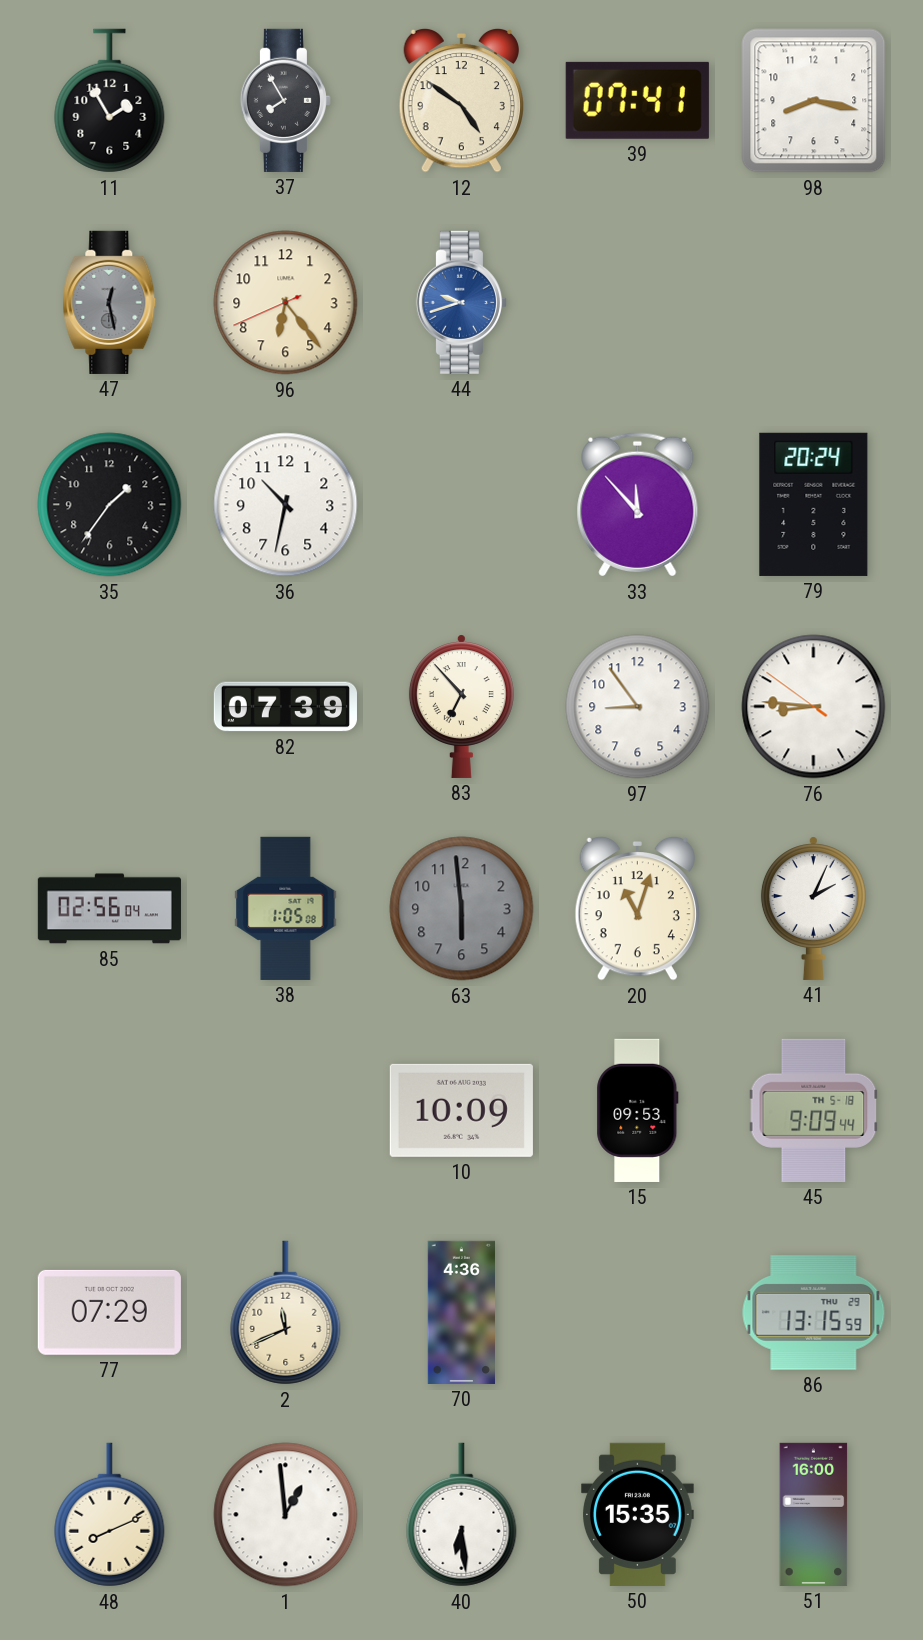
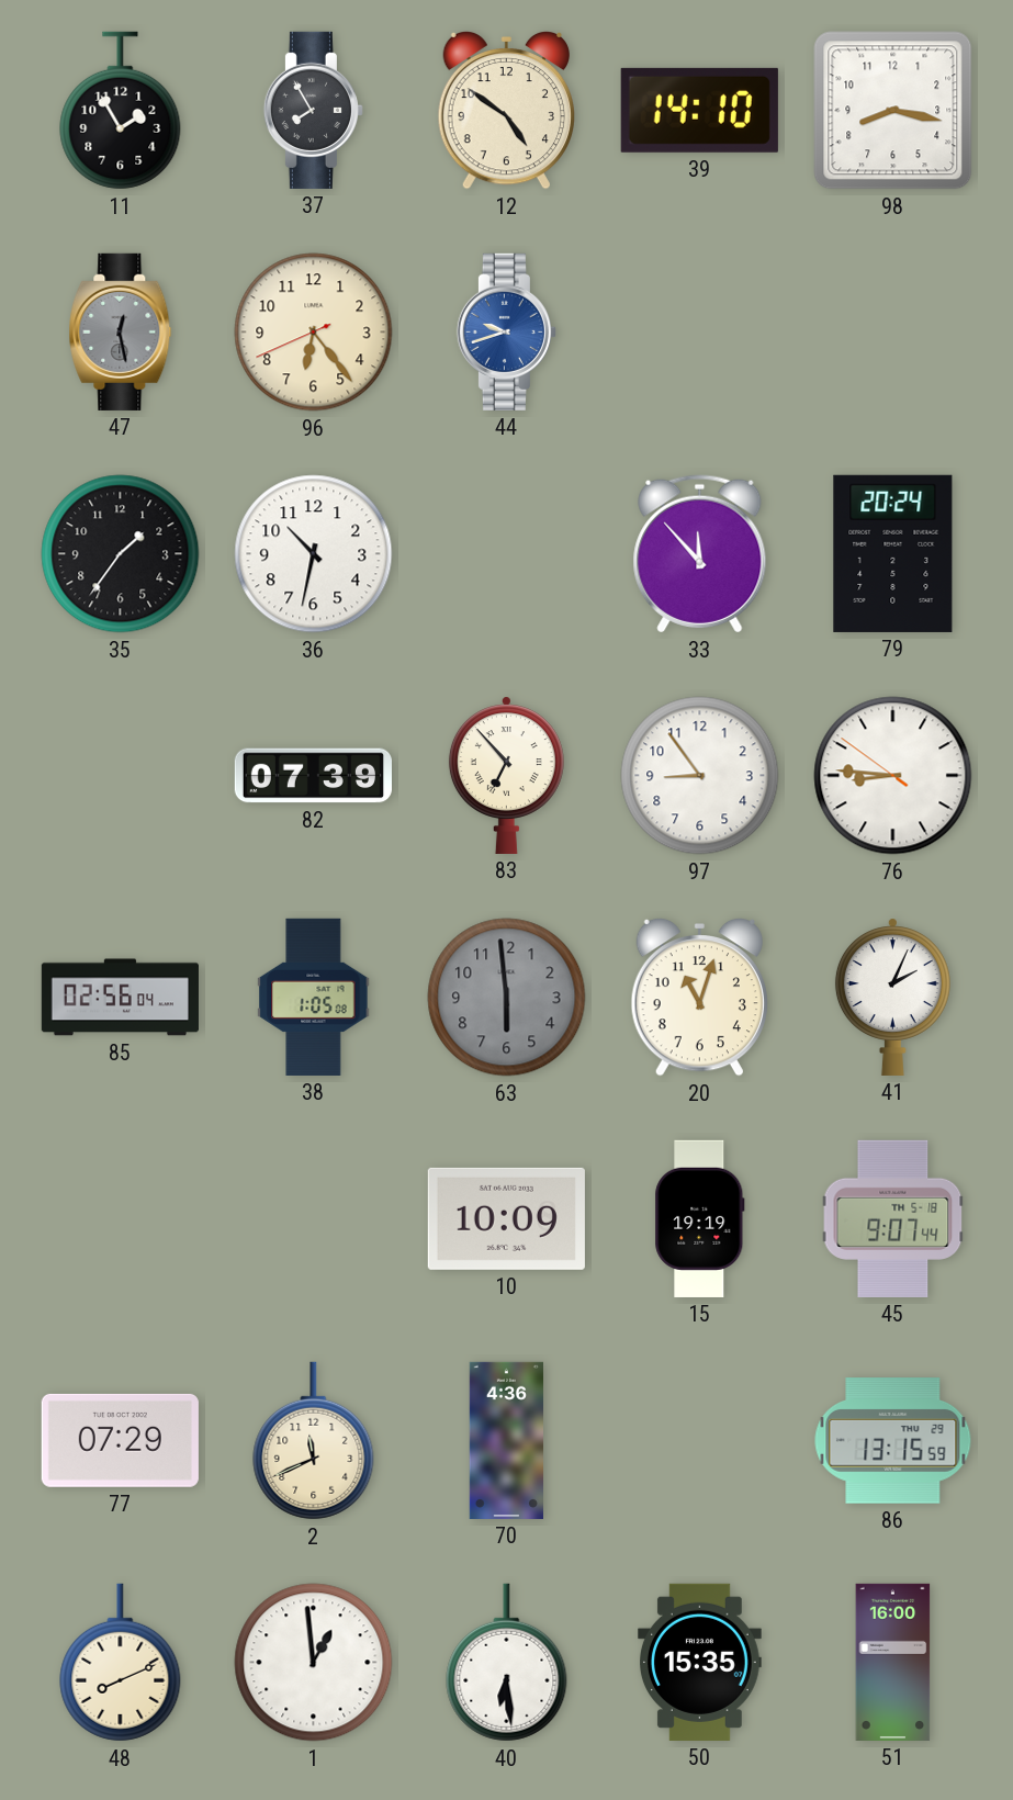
39: 07:41 -> 14:10 (699, 110)
15: 09:53 -> 19:19 (700, 1218)
45: 9:09 -> 9:07 (893, 1218)
